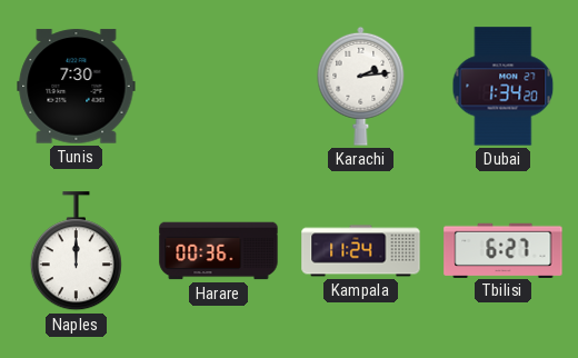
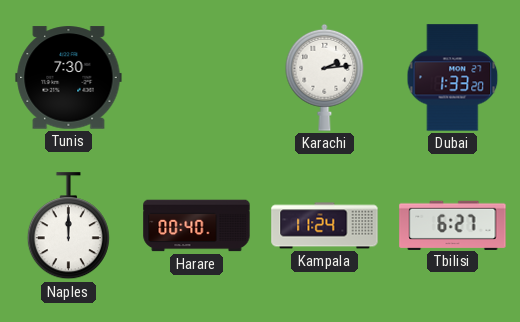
Dubai: 1:34 -> 1:33 (453, 78)
Harare: 00:36 -> 00:40 (197, 226)
